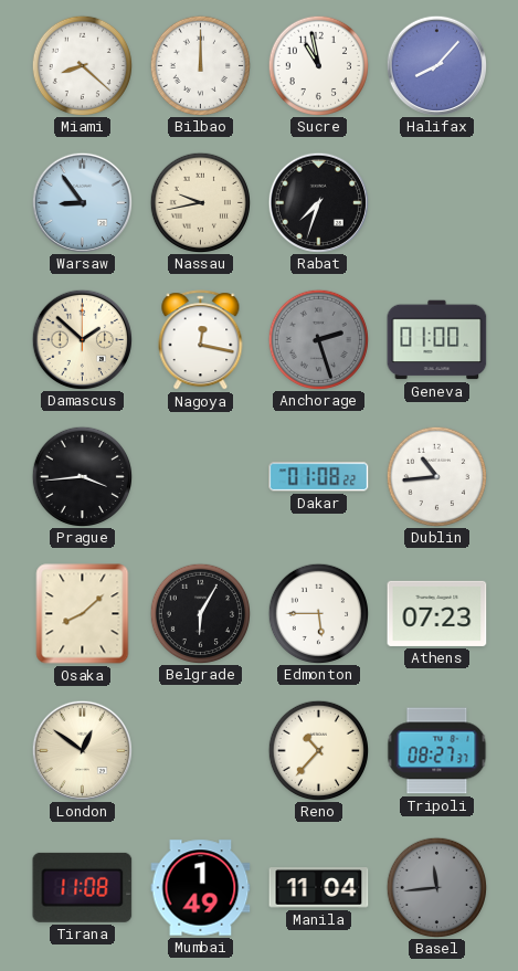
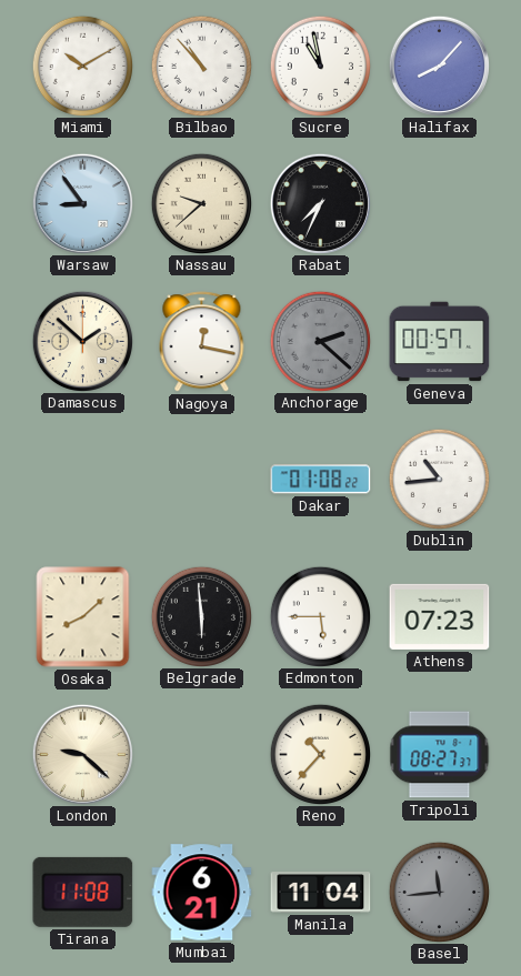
Miami: 8:22 -> 10:10 (82, 66)
Bilbao: 12:00 -> 10:53 (201, 66)
Nassau: 9:43 -> 9:38 (201, 203)
Rabat: 7:33 -> 7:34 (320, 203)
Anchorage: 2:27 -> 2:22 (320, 341)
Geneva: 01:00 -> 00:57 (440, 342)
Prague: 3:44 -> none (82, 476)
Belgrade: 6:05 -> 5:59 (201, 616)
London: 12:51 -> 9:22 (82, 754)
Mumbai: 1:49 -> 6:21 (202, 893)
